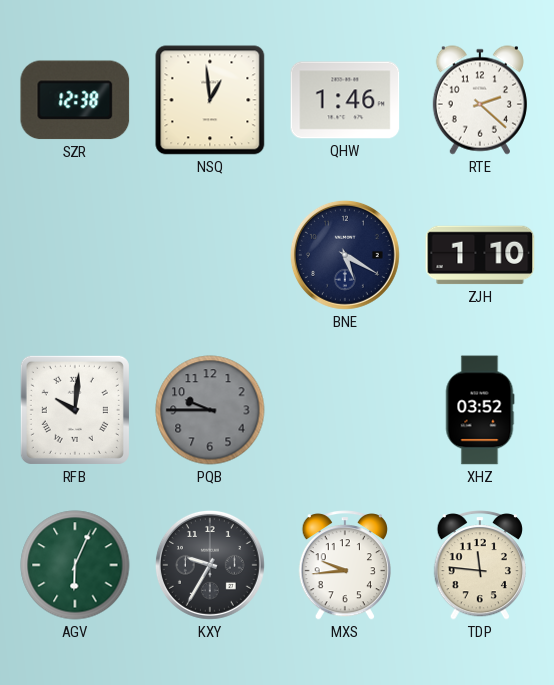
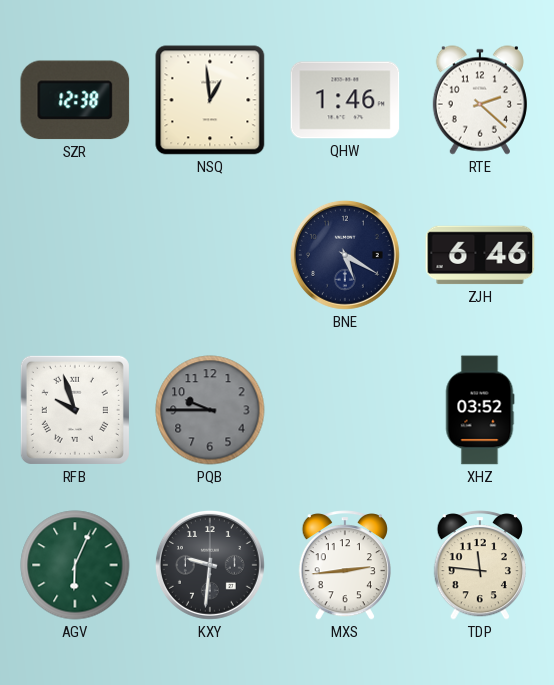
ZJH: 1:10 -> 6:46 (480, 255)
RFB: 10:01 -> 9:57 (75, 410)
KXY: 9:35 -> 9:31 (210, 565)
MXS: 9:44 -> 2:44 (344, 565)
